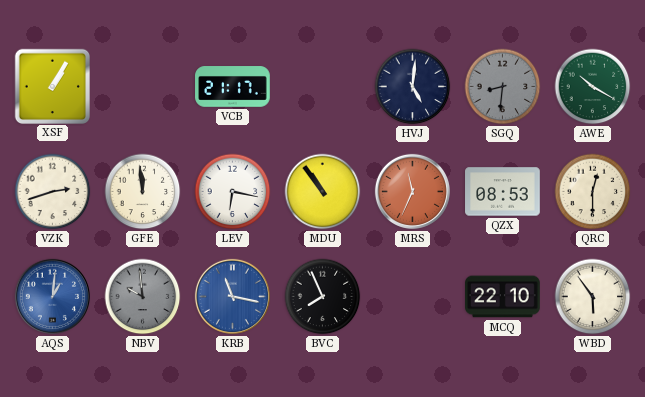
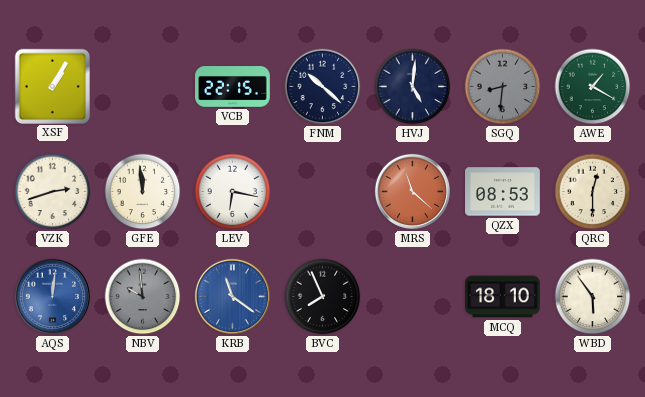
VCB: 21:17 -> 22:15 (233, 87)
FNM: none -> 10:22 (323, 87)
AWE: 10:20 -> 1:20 (593, 87)
MDU: 10:54 -> none (323, 192)
MRS: 11:34 -> 11:22 (412, 191)
AQS: 1:01 -> 12:01 (52, 296)
KRB: 11:17 -> 11:21 (232, 296)
MCQ: 22:10 -> 18:10 (503, 297)
